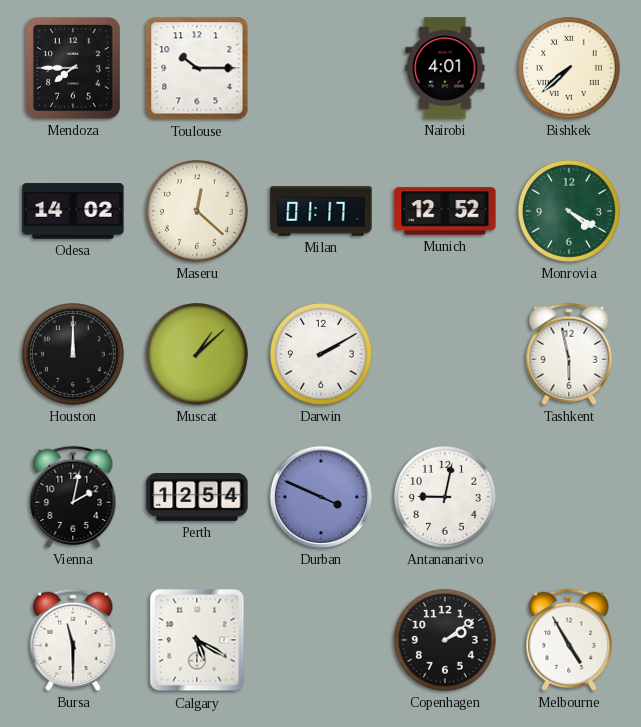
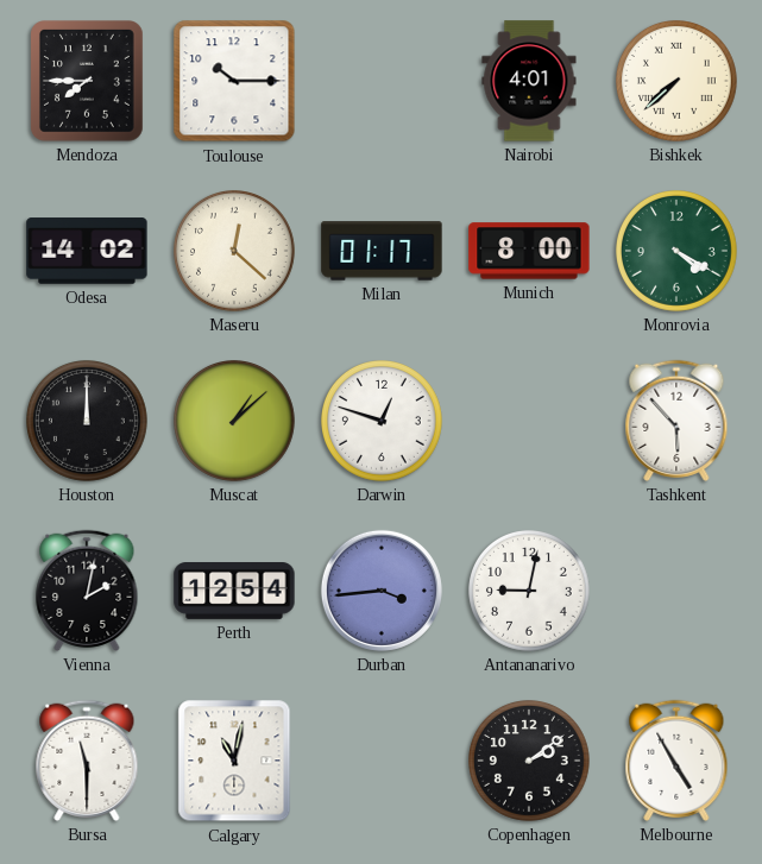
Munich: 12:52 -> 8:00 (529, 251)
Darwin: 2:10 -> 12:48 (383, 422)
Tashkent: 5:58 -> 5:53 (676, 421)
Durban: 3:49 -> 3:44 (382, 591)
Calgary: 5:20 -> 11:02 (234, 761)
